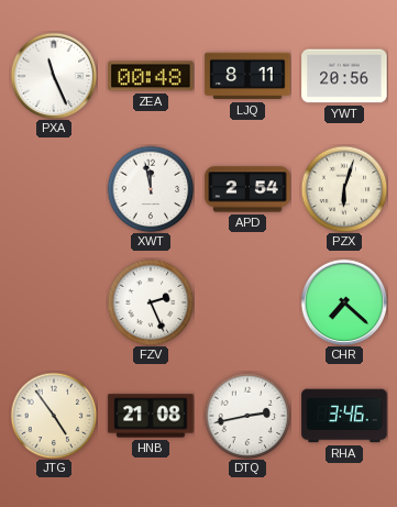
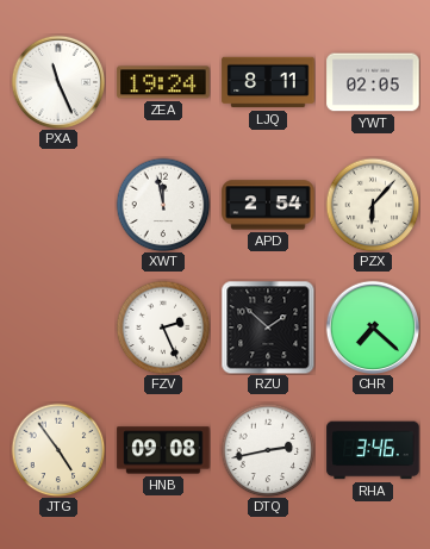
ZEA: 00:48 -> 19:24 (163, 82)
YWT: 20:56 -> 02:05 (373, 82)
PZX: 6:03 -> 6:07 (373, 205)
RZU: none -> 1:52 (268, 327)
HNB: 21:08 -> 09:08 (163, 450)
